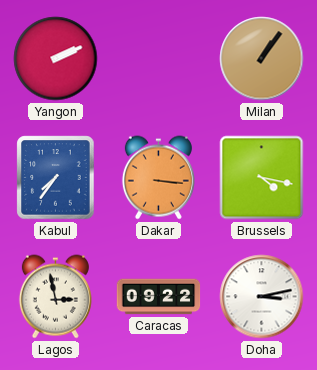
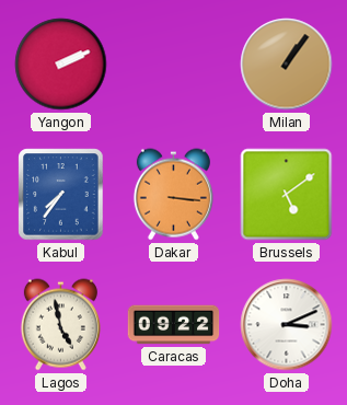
Brussels: 4:17 -> 5:09 (287, 195)
Lagos: 2:58 -> 4:58 (60, 325)
Doha: 3:13 -> 3:11 (287, 325)
